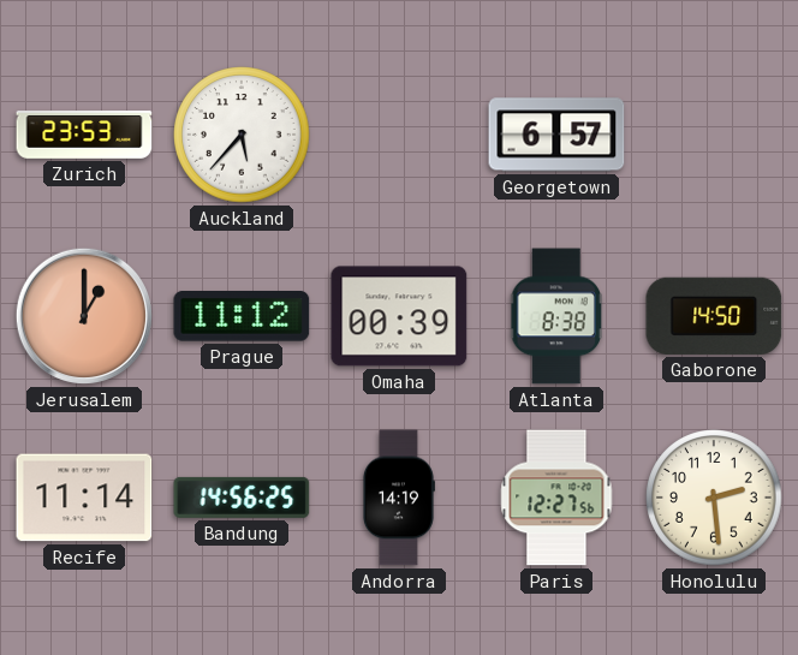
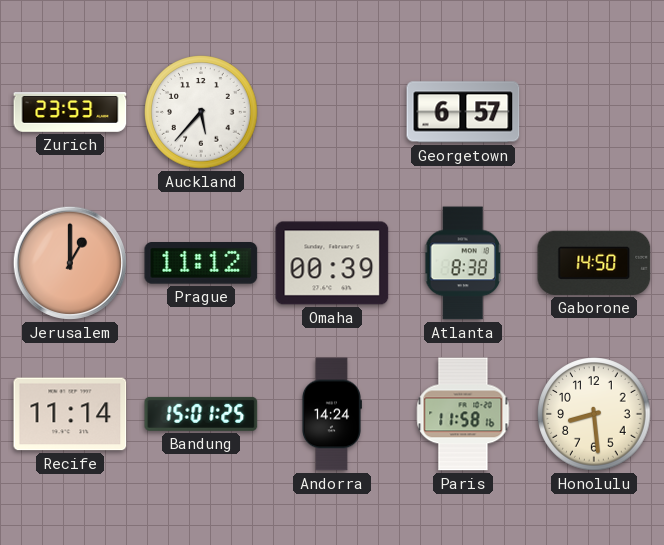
Bandung: 14:56 -> 15:01 (201, 414)
Andorra: 14:19 -> 14:24 (331, 414)
Paris: 12:27 -> 11:58 (463, 414)
Honolulu: 2:29 -> 8:29 (594, 414)
